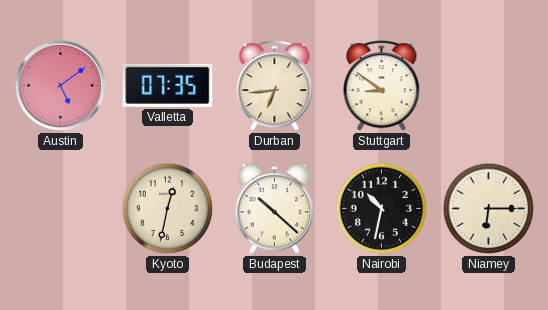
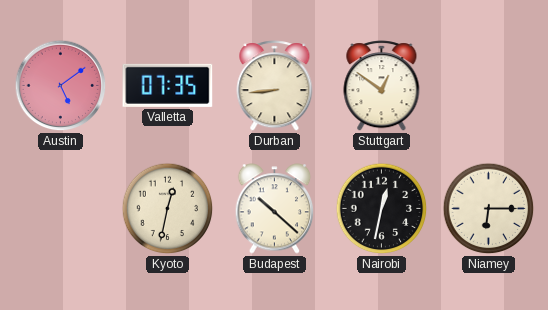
Durban: 6:44 -> 8:44 (275, 86)
Stuttgart: 8:51 -> 12:51 (382, 86)
Nairobi: 10:32 -> 12:32 (382, 209)
